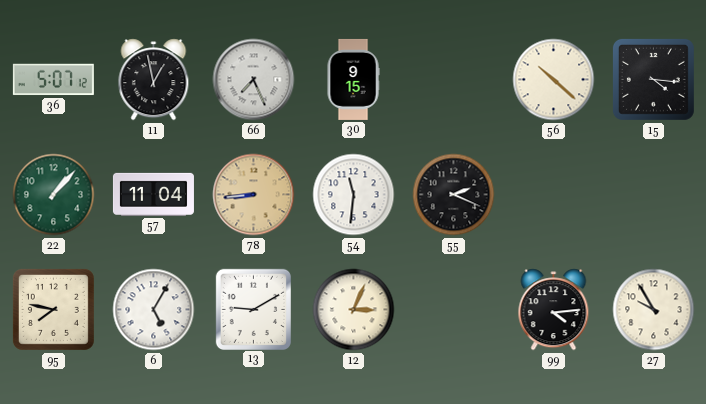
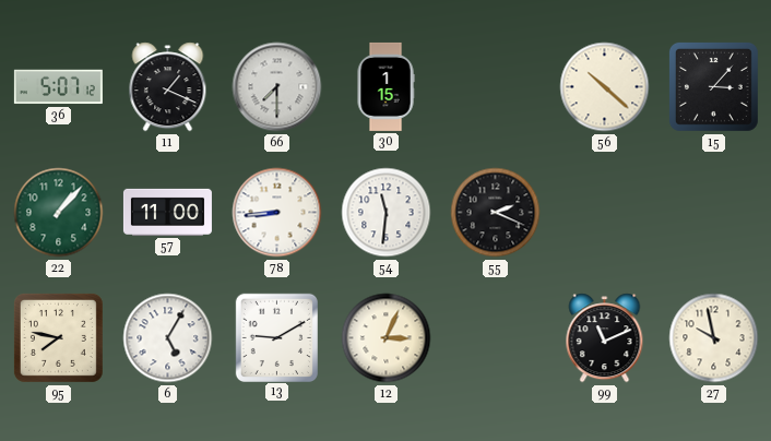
11: 12:58 -> 1:19 (168, 87)
66: 7:26 -> 7:30 (277, 87)
30: 9:15 -> 1:15 (385, 86)
15: 4:16 -> 3:07 (713, 86)
57: 11:04 -> 11:00 (167, 212)
78 dial: champagne -> white (277, 213)
99: 4:14 -> 11:11 (605, 338)
27: 9:55 -> 9:58 (714, 338)
